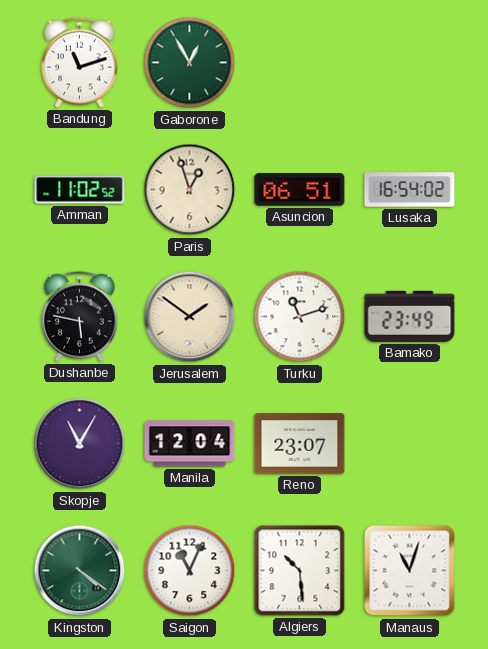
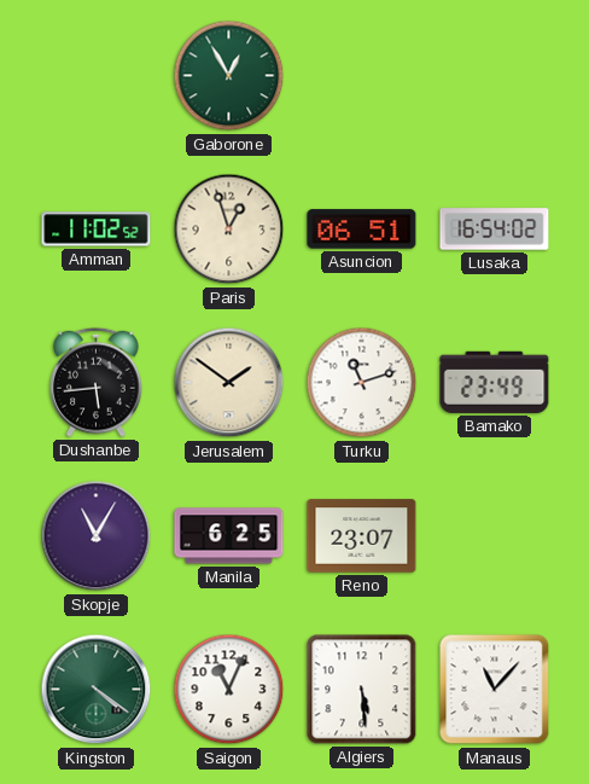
Bandung: 11:12 -> none (80, 62)
Dushanbe: 5:47 -> 5:44 (97, 382)
Manila: 12:04 -> 6:25 (229, 536)
Algiers: 10:29 -> 5:29 (362, 690)
Manaus: 11:03 -> 11:07 (495, 690)
